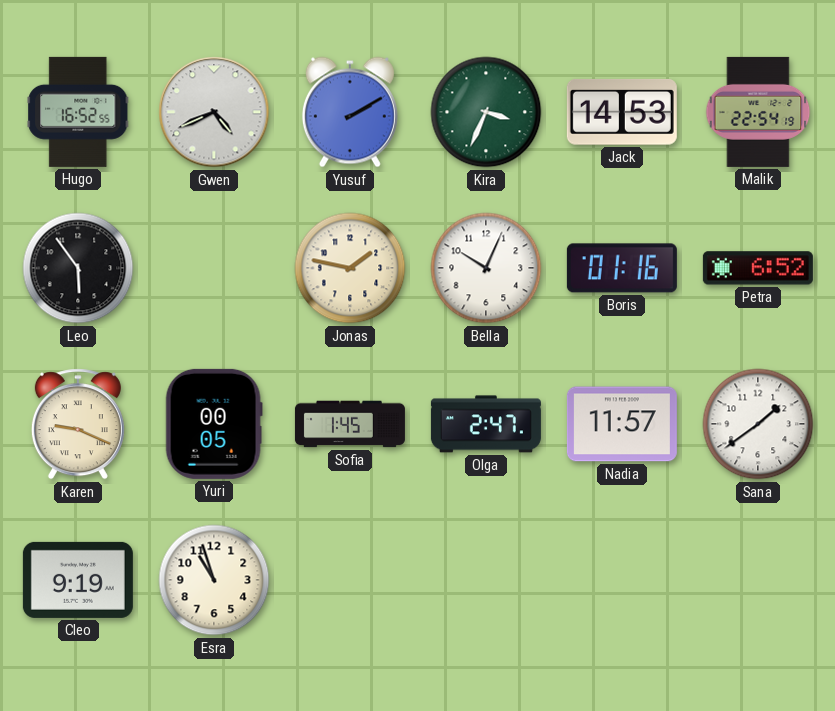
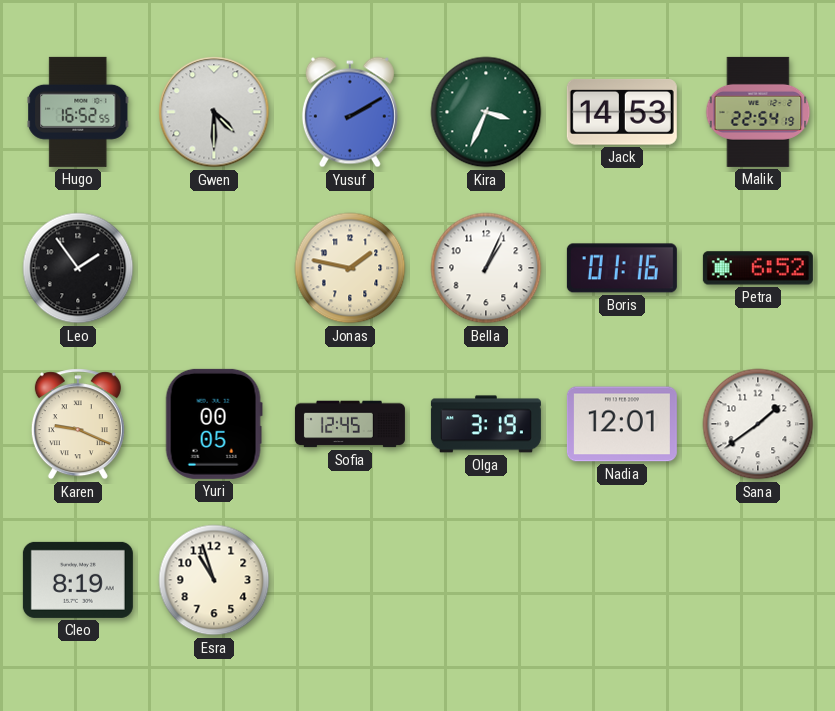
Gwen: 4:41 -> 4:30 (214, 112)
Leo: 5:54 -> 1:54 (78, 268)
Bella: 10:04 -> 1:04 (486, 268)
Sofia: 1:45 -> 12:45 (350, 424)
Olga: 2:47 -> 3:19 (486, 424)
Nadia: 11:57 -> 12:01 (622, 424)
Cleo: 9:19 -> 8:19 (78, 580)
